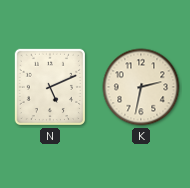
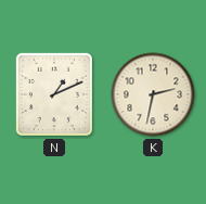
N: 5:11 -> 1:11 (53, 94)
